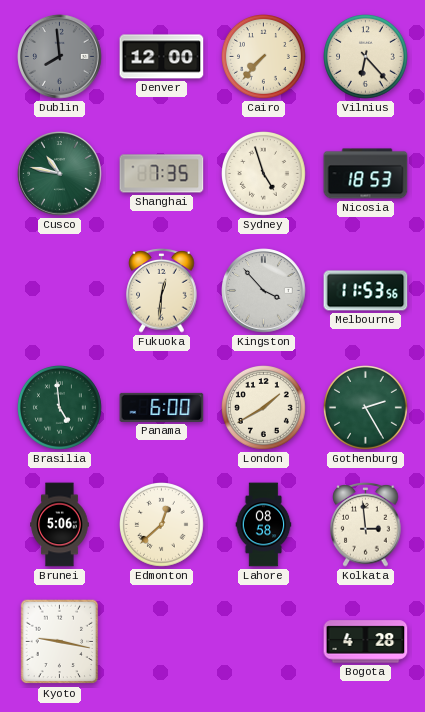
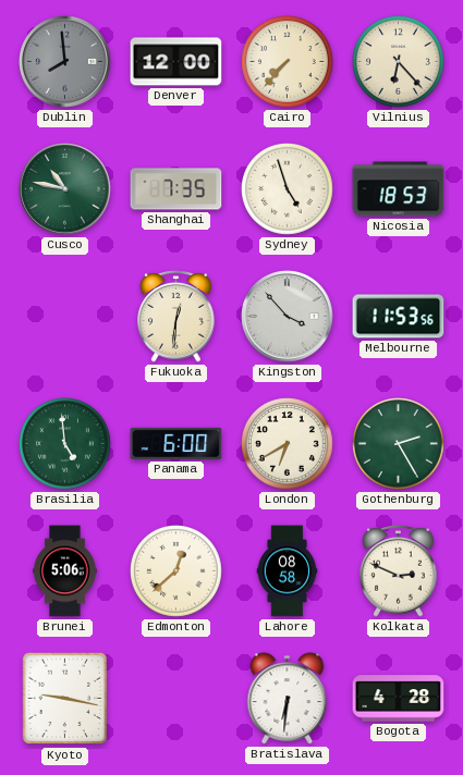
London: 1:40 -> 6:40 (288, 444)
Kolkata: 2:59 -> 2:49 (399, 571)
Bratislava: none -> 6:31 (288, 699)
